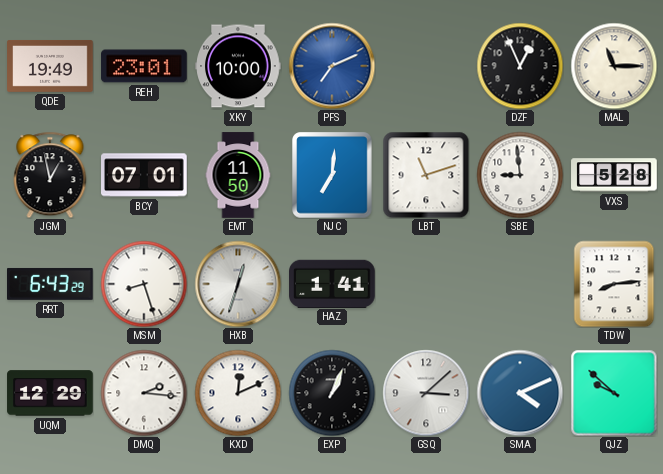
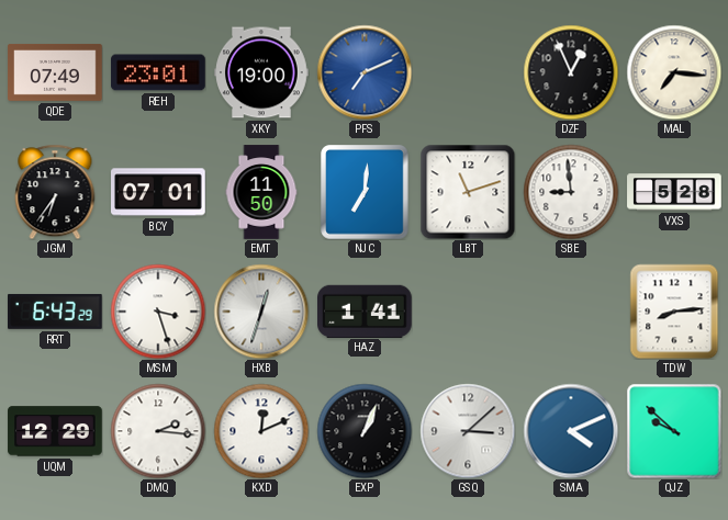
QDE: 19:49 -> 07:49 (55, 72)
XKY: 10:00 -> 19:00 (261, 72)
MAL: 11:15 -> 7:16 (674, 72)
JGM: 12:58 -> 6:36 (55, 192)
MSM: 8:27 -> 3:27 (158, 312)
